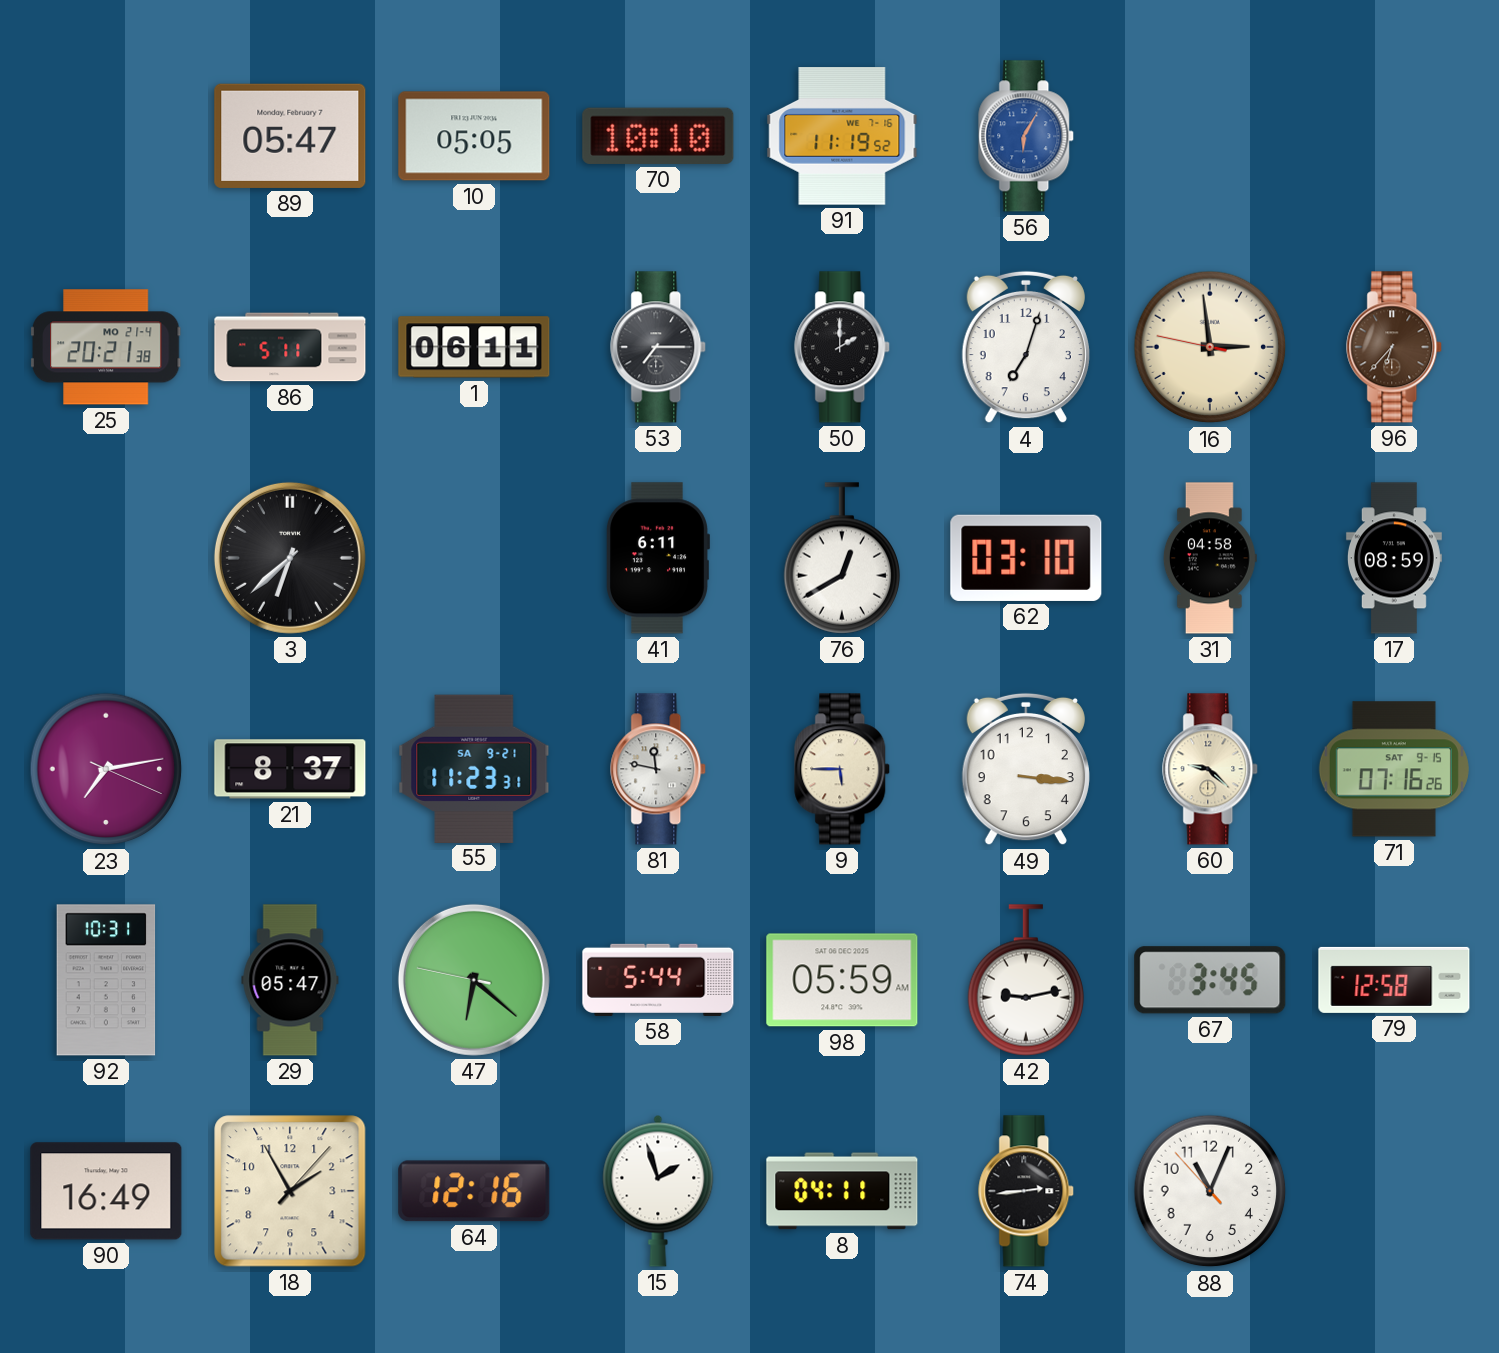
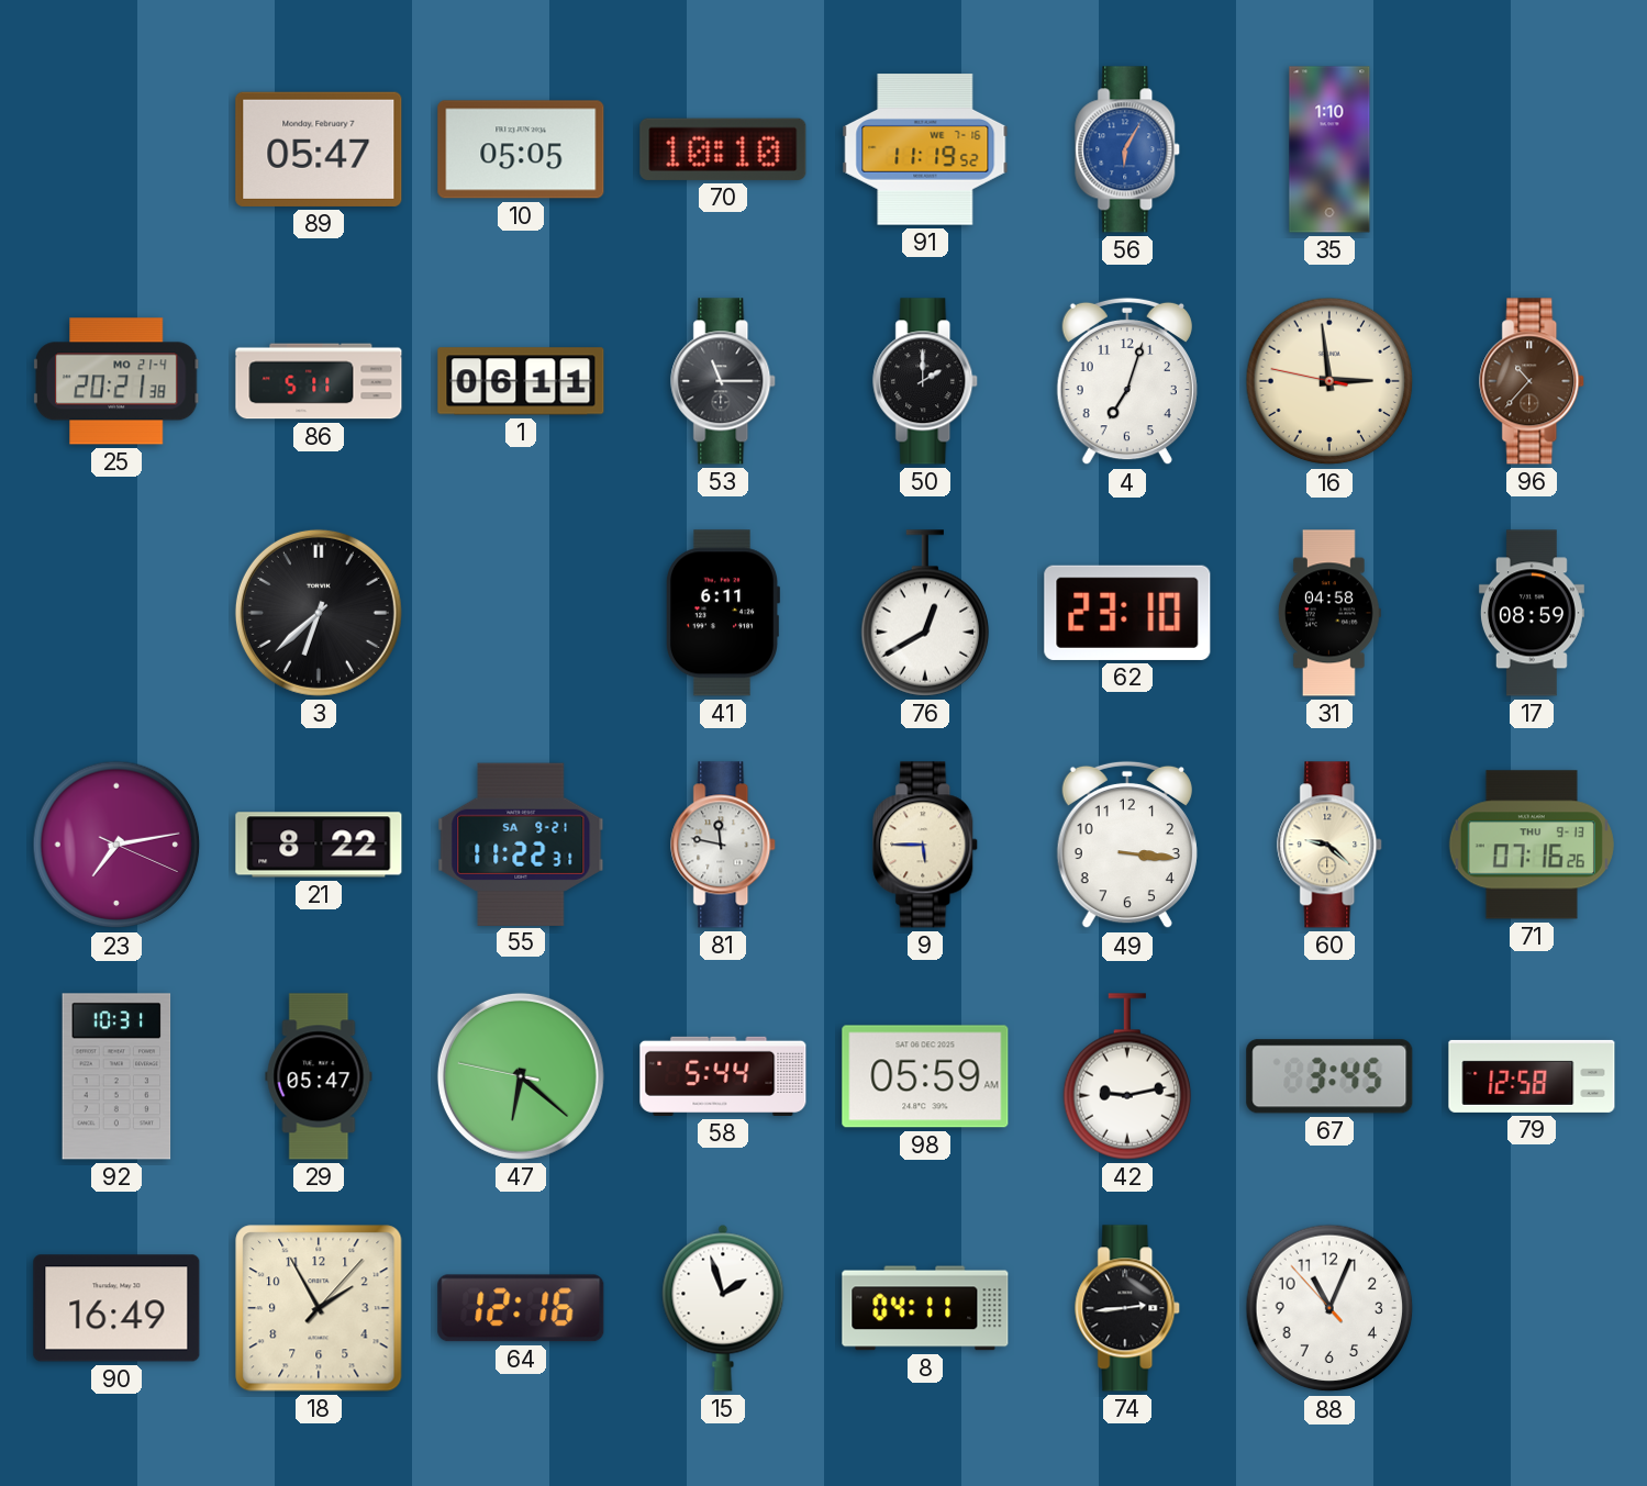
35: none -> 1:10 (1329, 149)
53: 7:15 -> 11:15 (724, 381)
96: 6:37 -> 10:37 (1533, 381)
62: 03:10 -> 23:10 (1127, 613)
21: 8:37 -> 8:22 (319, 845)
55: 11:23 -> 11:22 (521, 843)
71 date: SAT 9-15 -> THU 9-13 (1532, 845)
